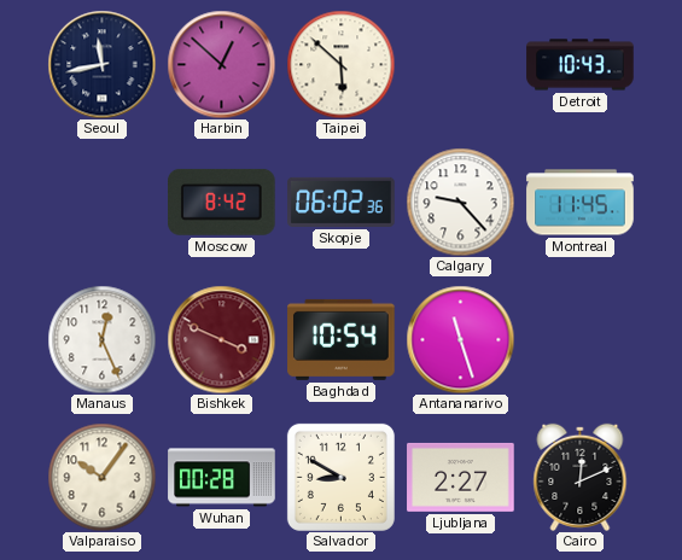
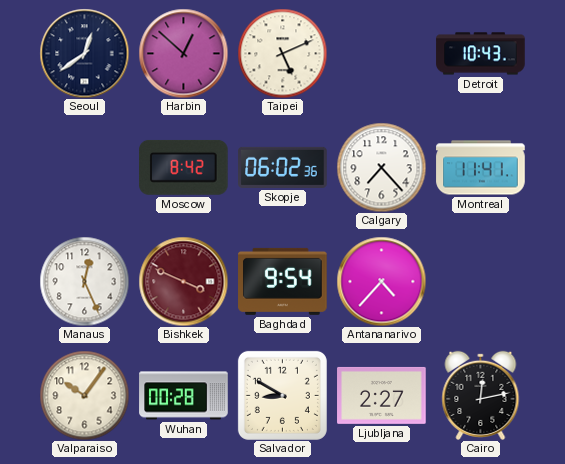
Seoul: 11:43 -> 12:39 (84, 53)
Taipei: 5:52 -> 5:11 (282, 53)
Calgary: 9:23 -> 7:23 (381, 167)
Montreal: 11:45 -> 11:41 (481, 168)
Baghdad: 10:54 -> 9:54 (283, 281)
Antananarivo: 11:27 -> 4:37 (381, 281)
Cairo: 12:11 -> 12:13 (481, 395)
